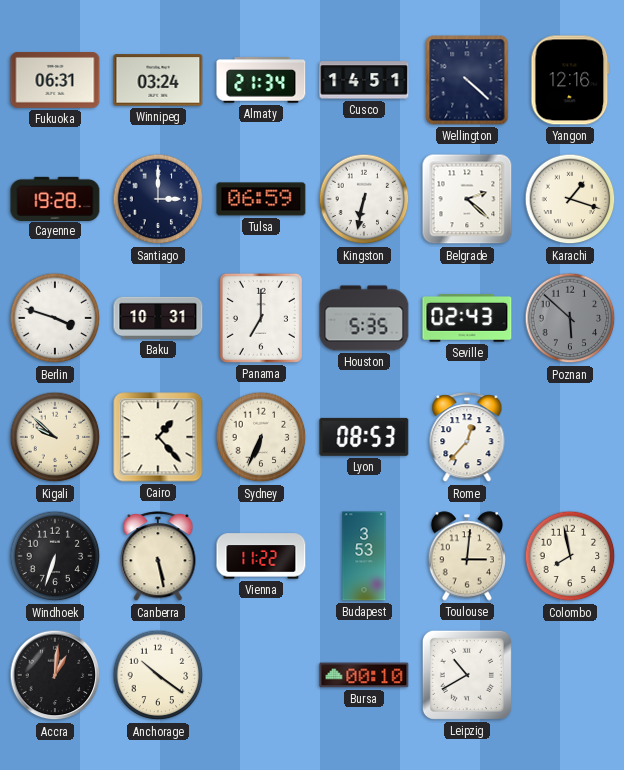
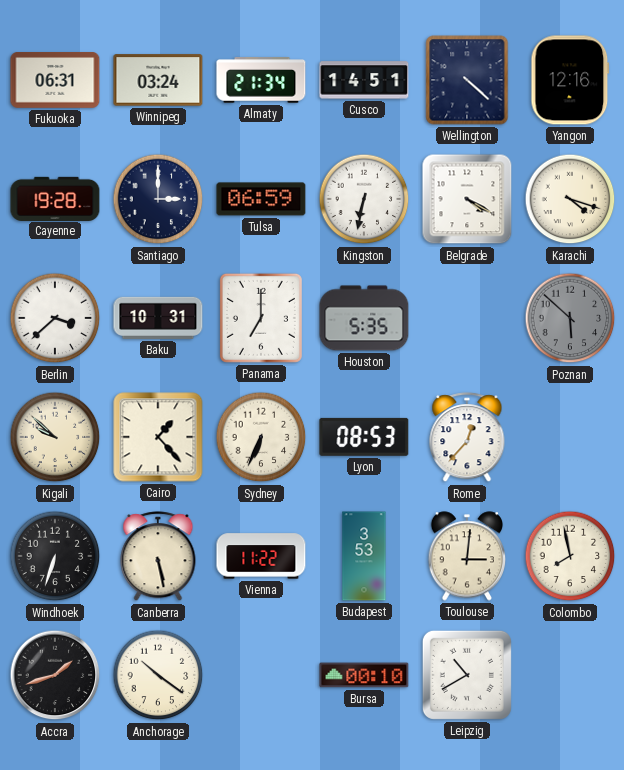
Belgrade: 2:22 -> 4:20 (467, 199)
Karachi: 1:18 -> 4:18 (570, 199)
Berlin: 3:48 -> 3:38 (55, 318)
Seville: 02:43 -> none (467, 318)
Accra: 1:01 -> 1:42 (55, 675)
